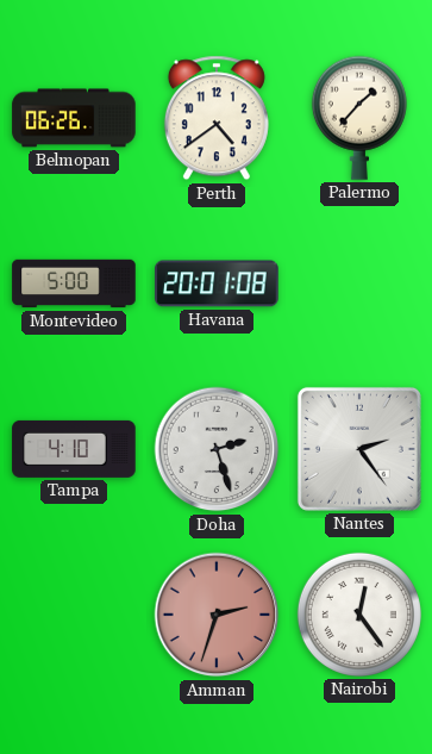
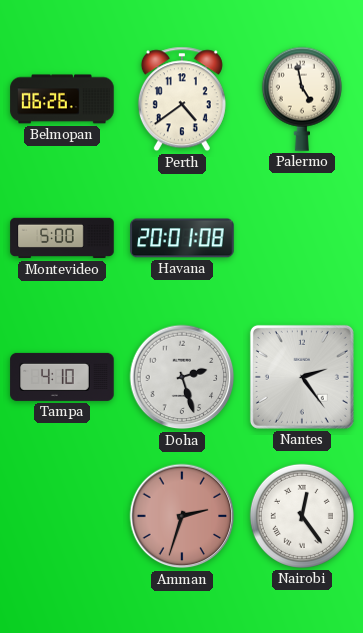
Palermo: 1:37 -> 4:58 (302, 99)
